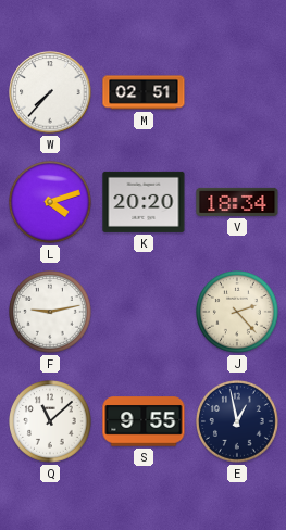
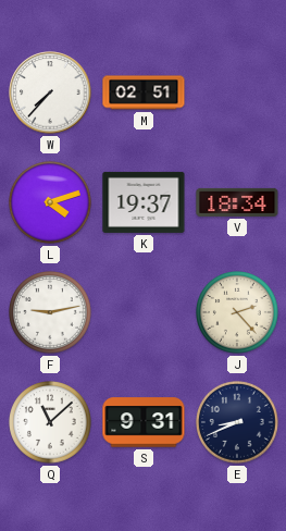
K: 20:20 -> 19:37 (144, 202)
S: 9:55 -> 9:31 (144, 422)
E: 12:58 -> 8:41 (238, 423)
